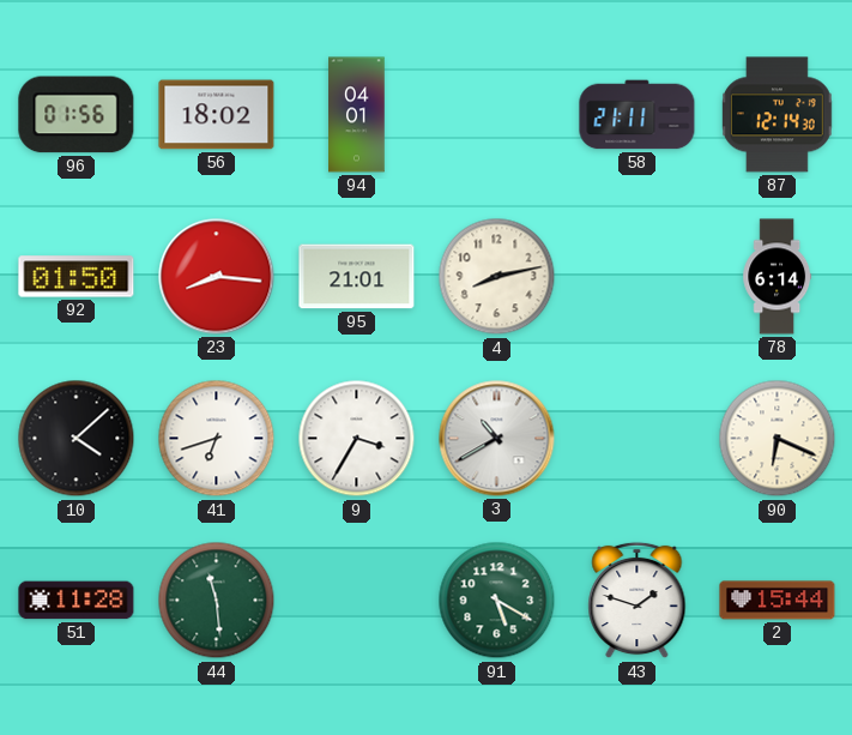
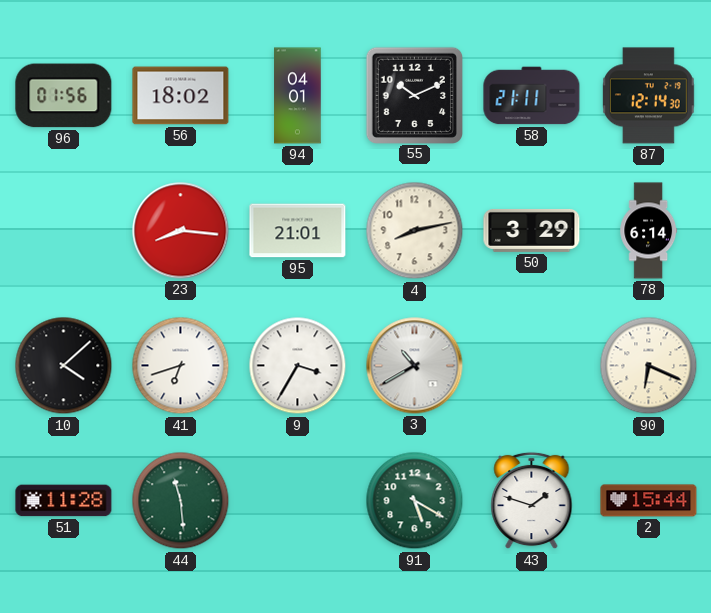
55: none -> 10:11 (414, 95)
92: 01:50 -> none (77, 277)
50: none -> 3:29 (532, 230)
